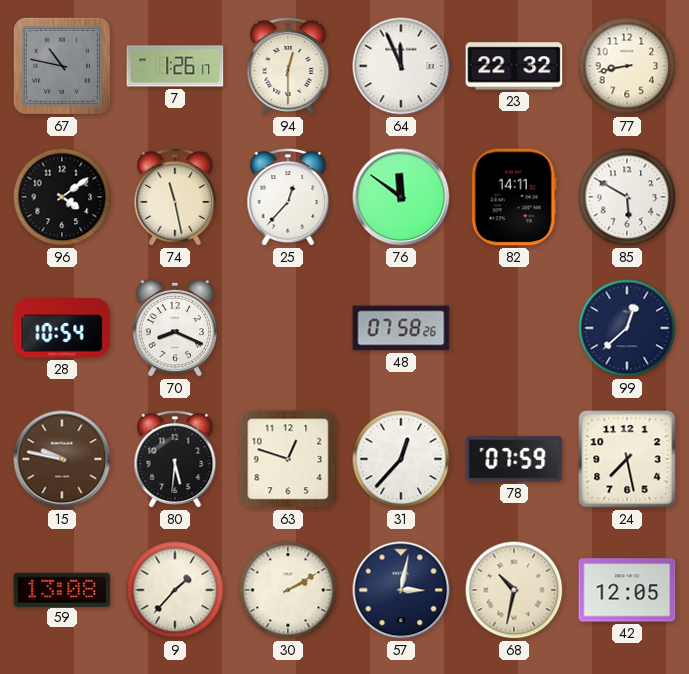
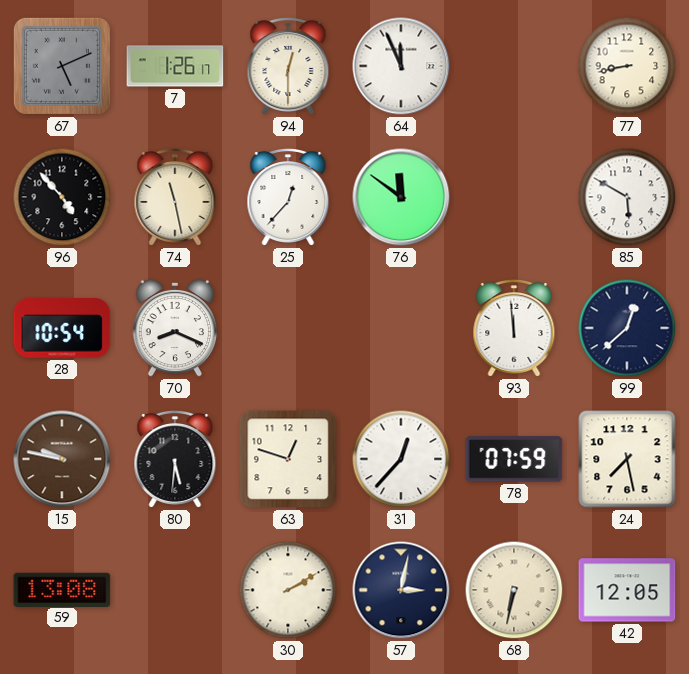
67: 10:47 -> 5:11 (62, 66)
23: 22:32 -> none (514, 66)
96: 4:09 -> 4:53 (62, 197)
82: 14:11 -> none (514, 197)
48: 07:58 -> none (401, 328)
93: none -> 11:59 (514, 329)
9: 1:37 -> none (175, 590)
68: 10:32 -> 6:32 (514, 590)
